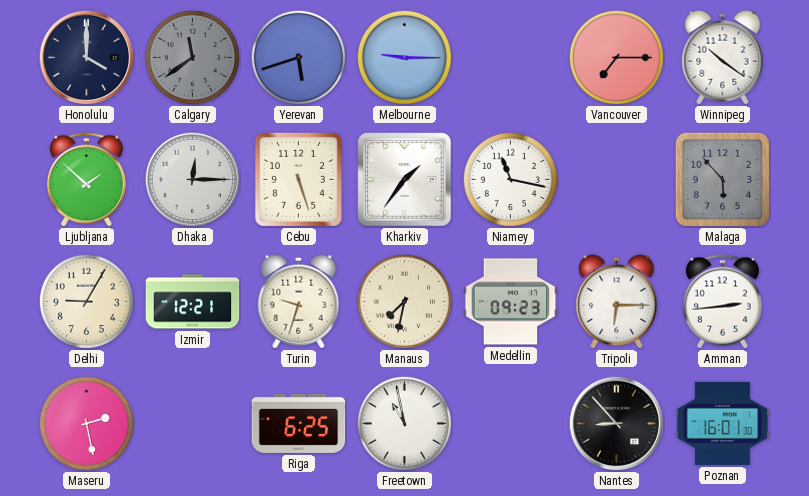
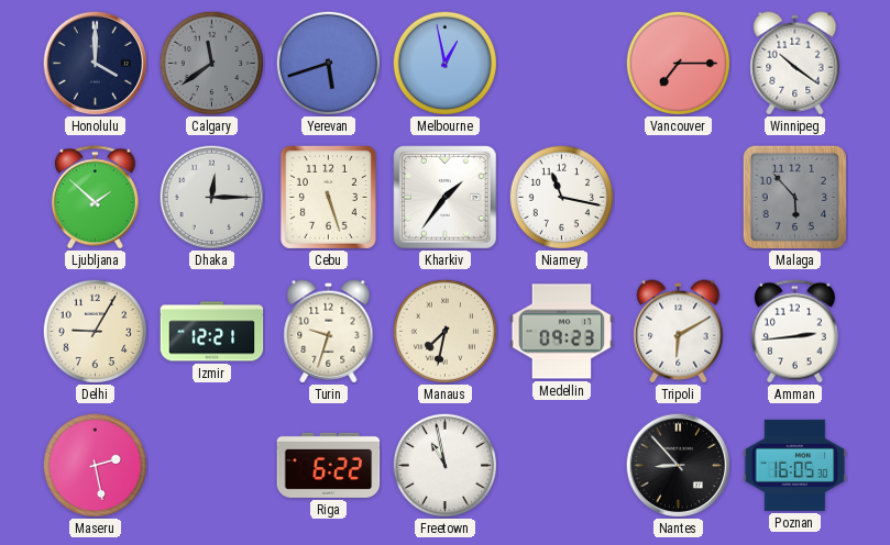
Melbourne: 9:15 -> 12:58 (444, 63)
Tripoli: 6:15 -> 6:10 (679, 332)
Riga: 6:25 -> 6:22 (329, 465)
Poznan: 16:01 -> 16:05 (795, 465)
